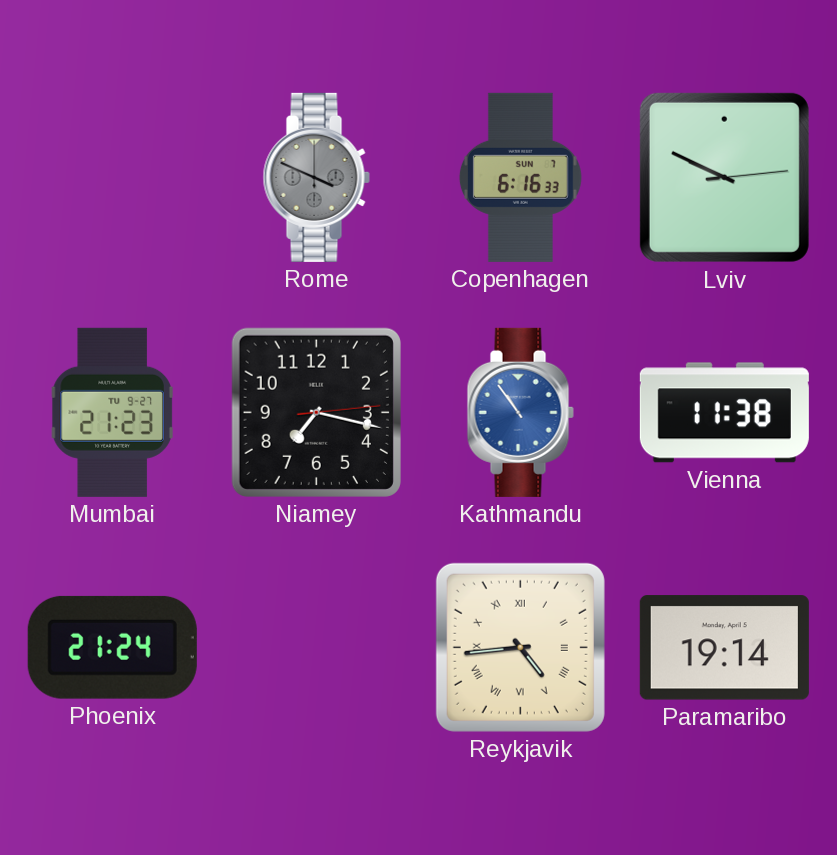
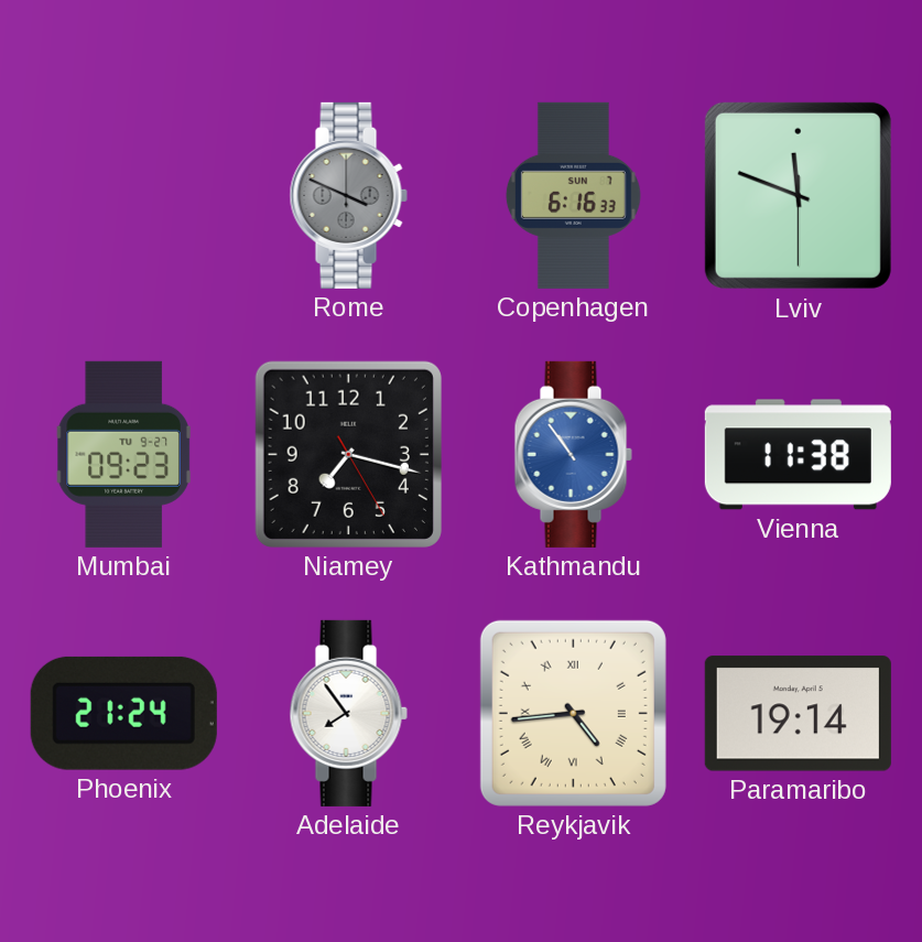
Lviv: 9:49 -> 11:48 (798, 195)
Mumbai: 21:23 -> 09:23 (123, 454)
Niamey: 7:17:14 -> 7:17:25 (348, 454)
Adelaide: none -> 7:54 (348, 713)
